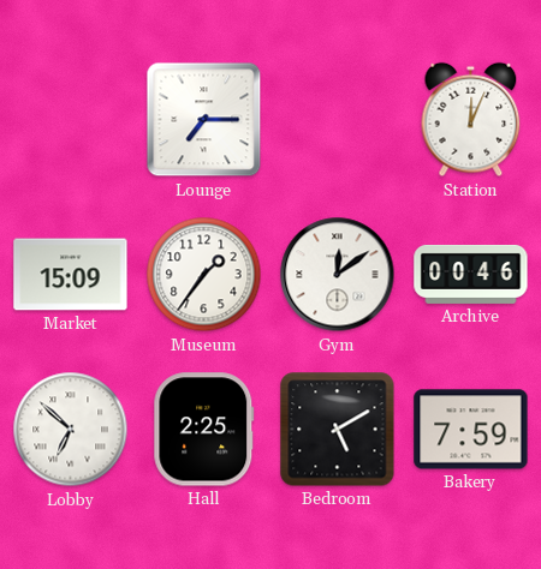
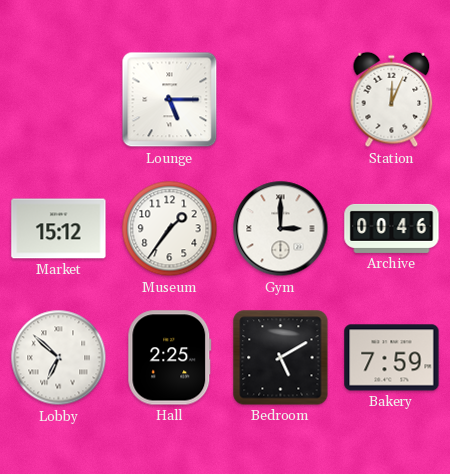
Lounge: 7:15 -> 5:15 (170, 100)
Market: 15:09 -> 15:12 (59, 229)
Gym: 12:09 -> 3:00 (281, 229)
